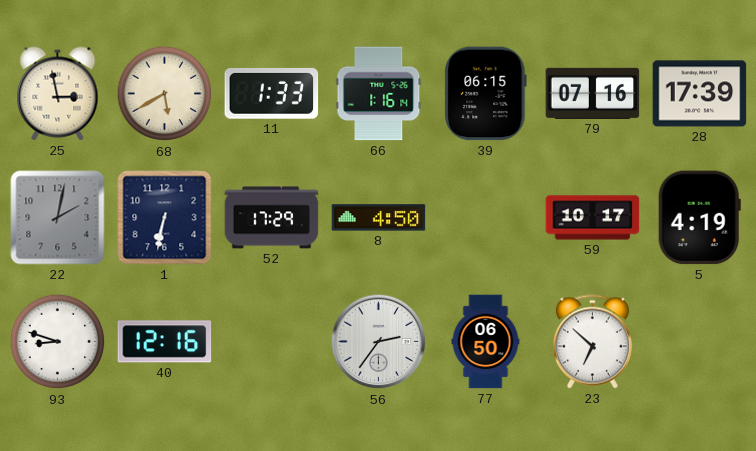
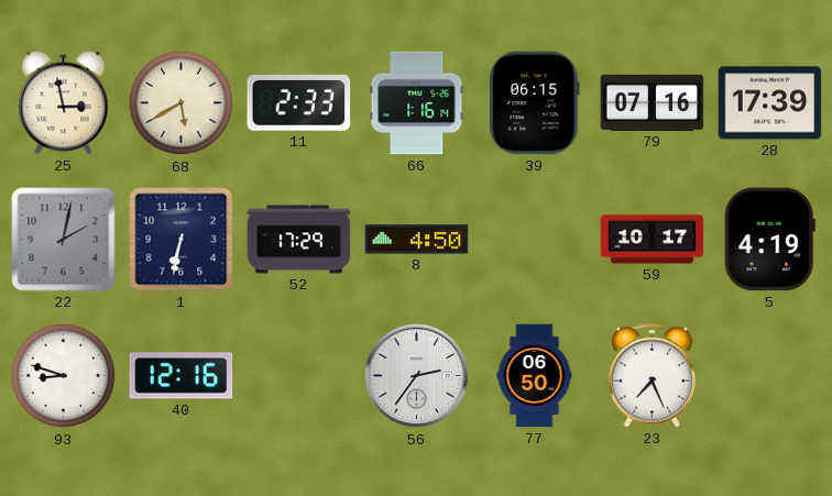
11: 1:33 -> 2:33 (299, 103)
23: 6:52 -> 7:26 (652, 376)
